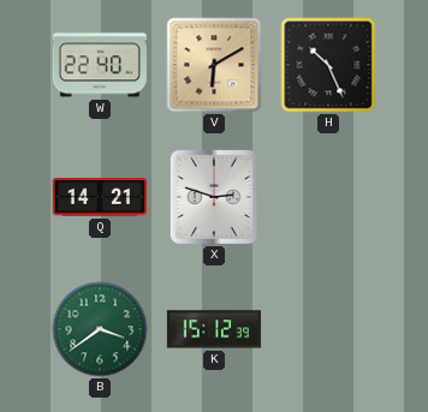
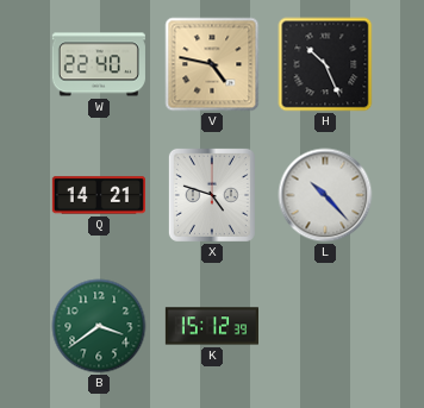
V: 6:10 -> 4:47 (212, 64)
X: 2:48 -> 4:48 (212, 195)
L: none -> 10:23 (325, 195)
